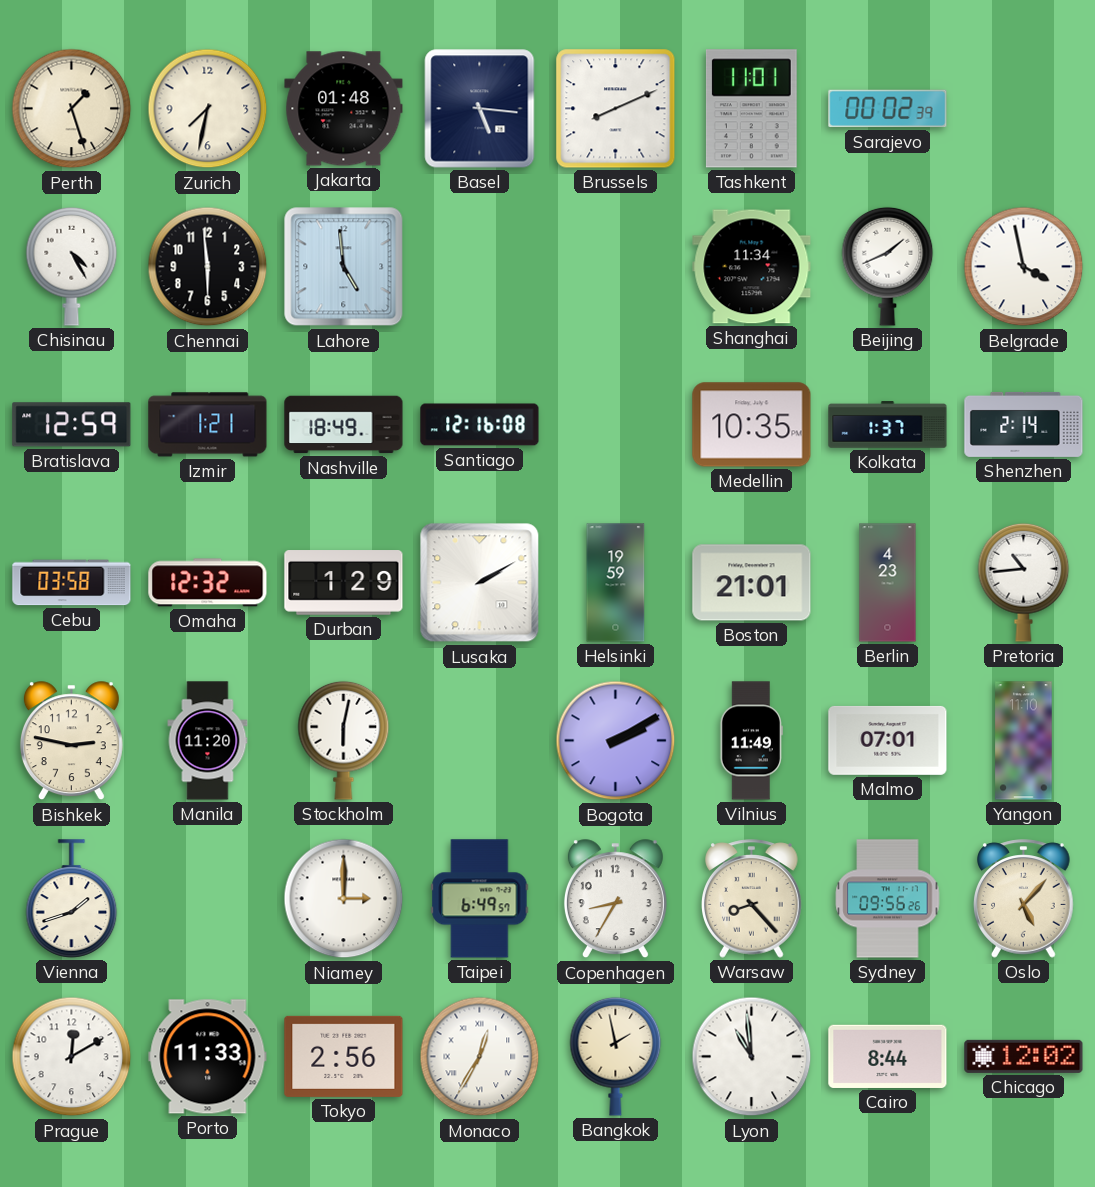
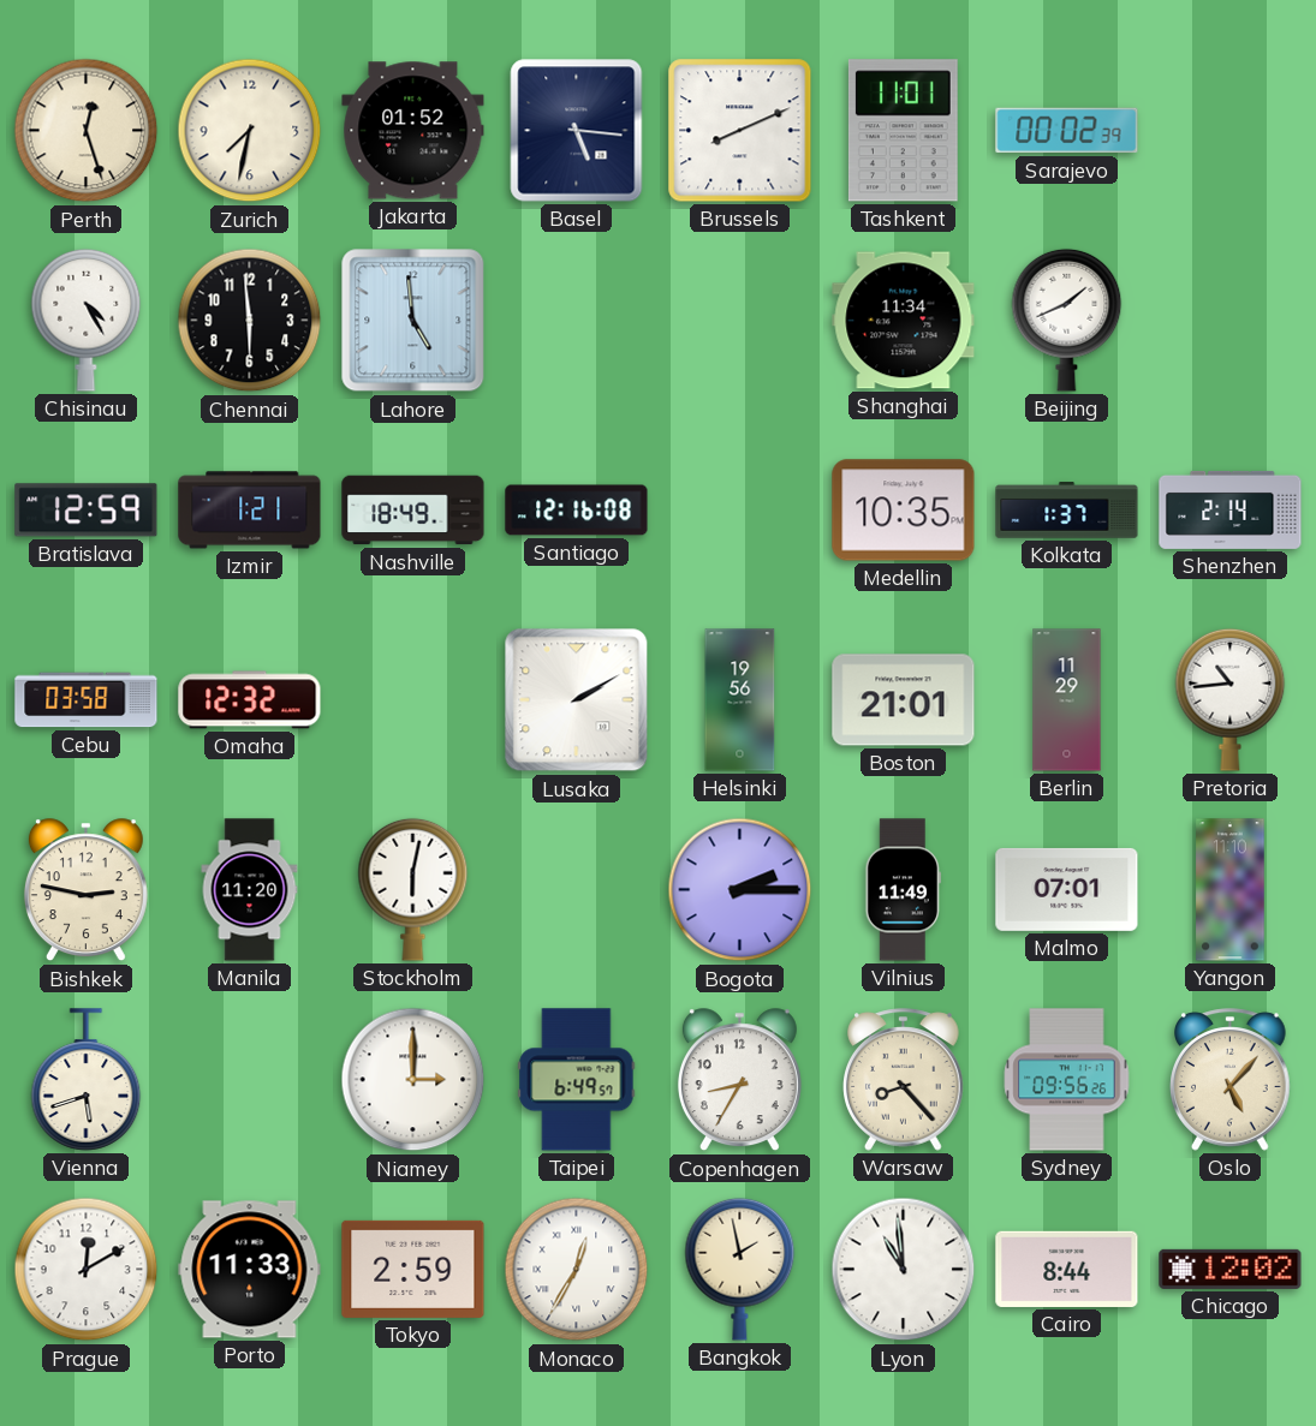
Perth: 1:27 -> 12:27 (87, 131)
Jakarta: 01:48 -> 01:52 (413, 131)
Belgrade: 3:58 -> none (1024, 267)
Durban: 1:29 -> none (344, 583)
Helsinki: 19:59 -> 19:56 (740, 700)
Berlin: 4:23 -> 11:29 (1067, 700)
Bogota: 2:10 -> 2:15 (740, 890)
Vienna: 1:42 -> 5:42 (87, 1080)
Tokyo: 2:56 -> 2:59 (413, 1269)
